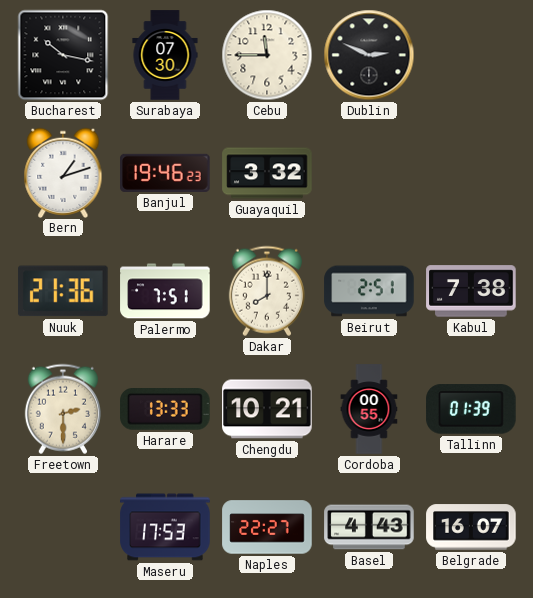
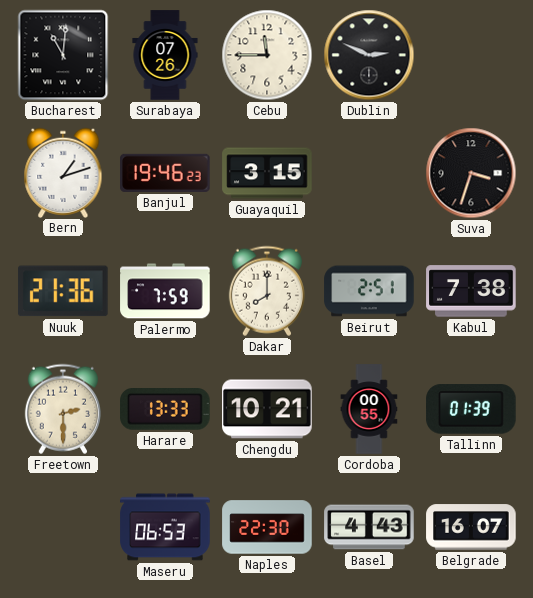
Bucharest: 10:17 -> 11:01 (63, 55)
Surabaya: 07:30 -> 07:26 (165, 55)
Guayaquil: 3:32 -> 3:15 (267, 173)
Suva: none -> 3:33 (471, 173)
Palermo: 7:51 -> 7:59 (165, 291)
Maseru: 17:53 -> 06:53 (165, 527)
Naples: 22:27 -> 22:30 (267, 527)
